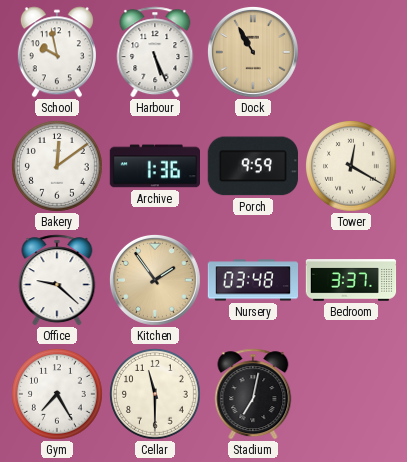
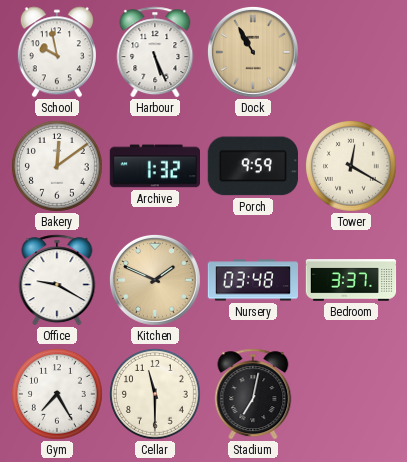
Archive: 1:36 -> 1:32 (154, 166)
Office: 9:22 -> 9:20 (57, 280)
Kitchen: 1:54 -> 1:49 (155, 280)
